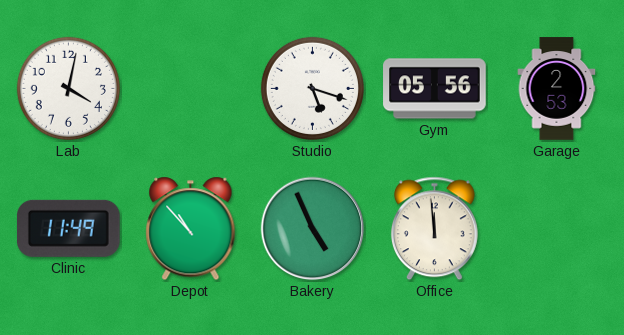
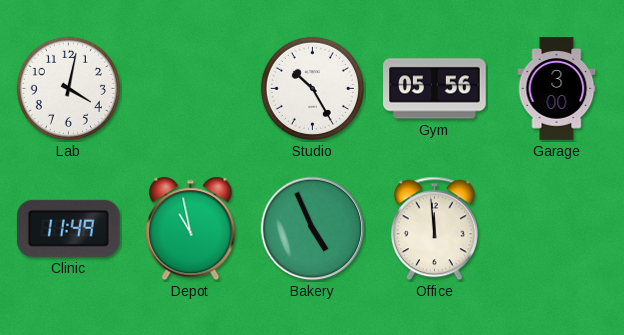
Studio: 5:18 -> 10:25 (312, 88)
Garage: 2:53 -> 3:00 (557, 89)
Depot: 10:53 -> 10:58 (191, 229)
